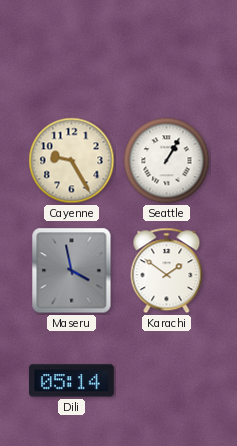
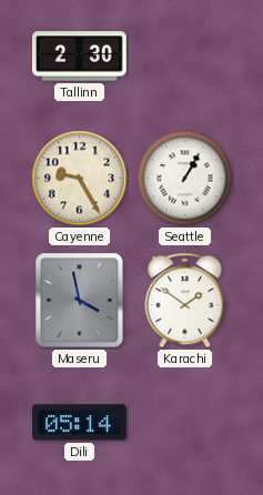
Tallinn: none -> 2:30 (80, 57)
